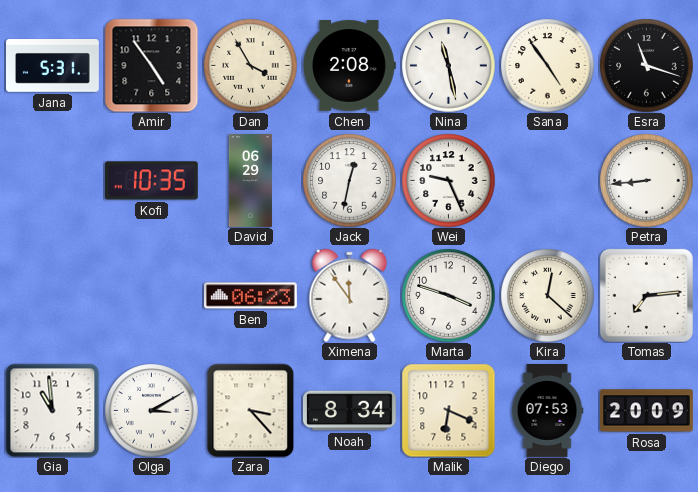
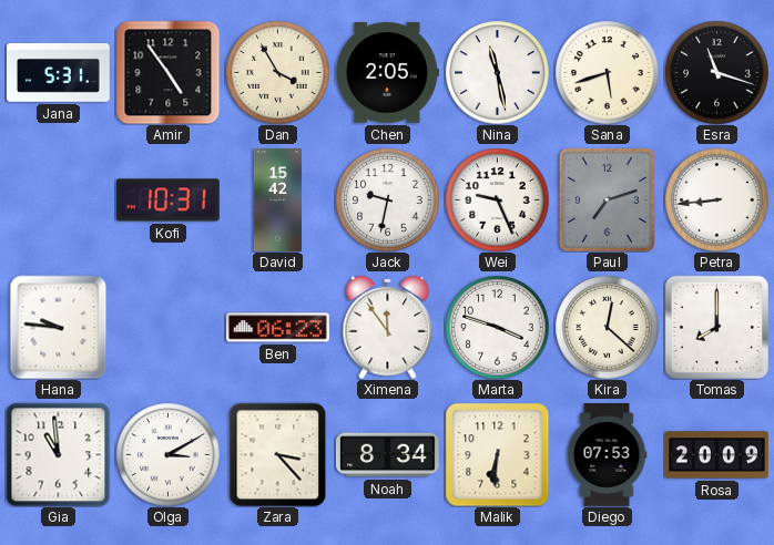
Chen: 2:08 -> 2:05 (387, 73)
Sana: 4:54 -> 5:42 (607, 72)
Kofi: 10:35 -> 10:31 (167, 200)
David: 06:29 -> 15:42 (277, 200)
Jack: 12:32 -> 9:32 (387, 199)
Paul: none -> 7:12 (607, 199)
Hana: none -> 9:46 (59, 327)
Tomas: 7:14 -> 8:00 (716, 327)
Malik: 6:19 -> 6:31 (497, 454)
